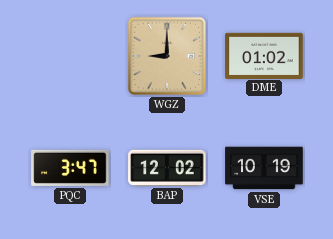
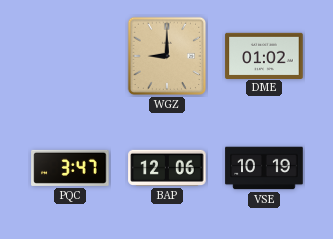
BAP: 12:02 -> 12:06 (167, 168)
